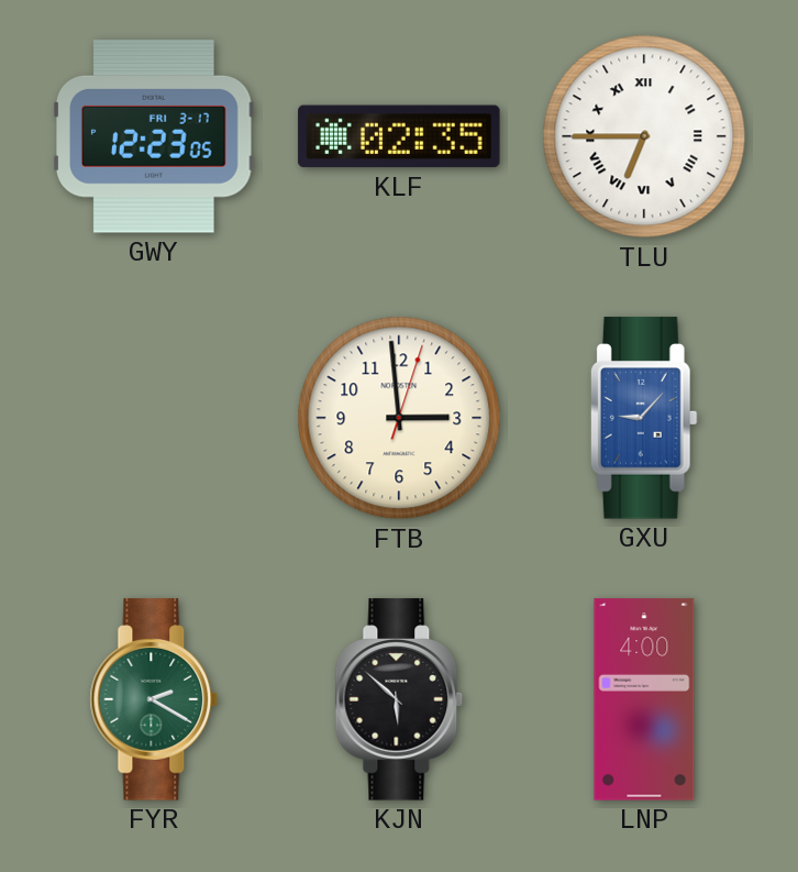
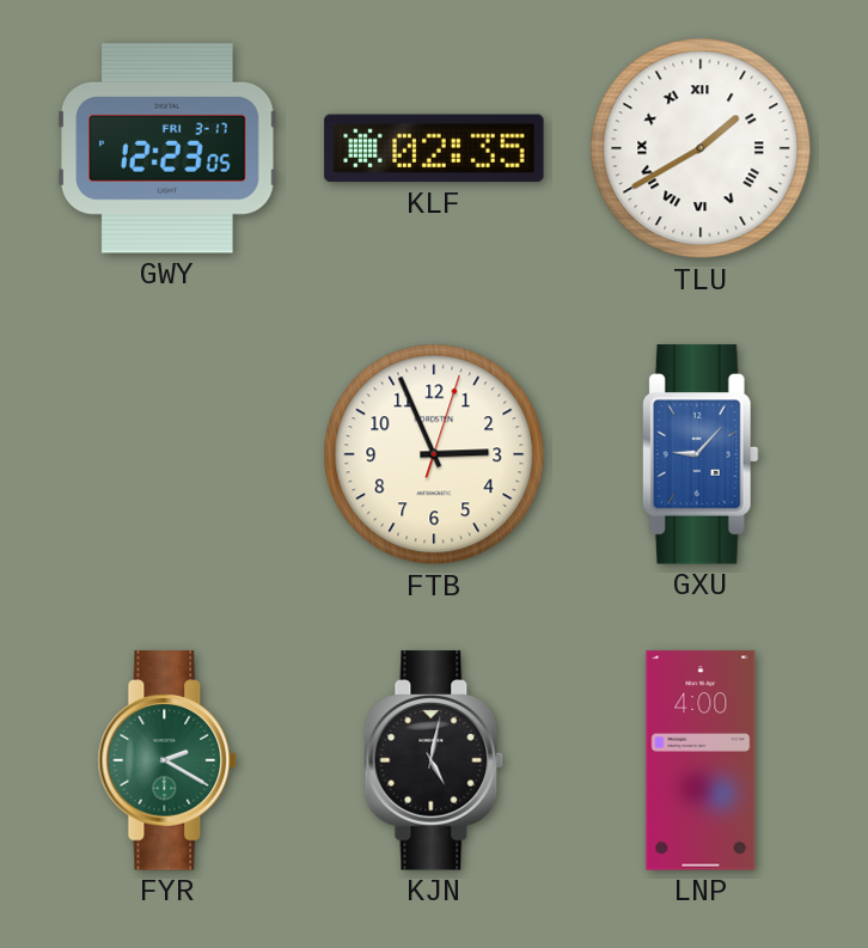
TLU: 6:45 -> 1:40 (701, 148)
FTB: 2:59 -> 2:56 (434, 454)
KJN: 5:52 -> 5:02 (434, 760)
